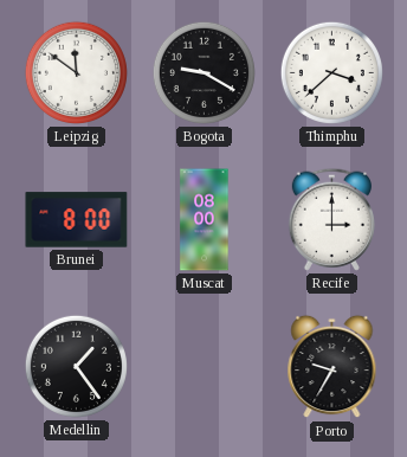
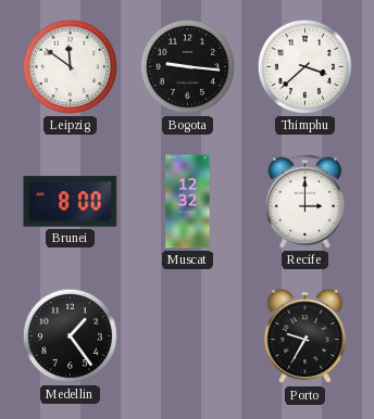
Bogota: 9:20 -> 9:16 (187, 66)
Muscat: 08:00 -> 12:32 (188, 202)
